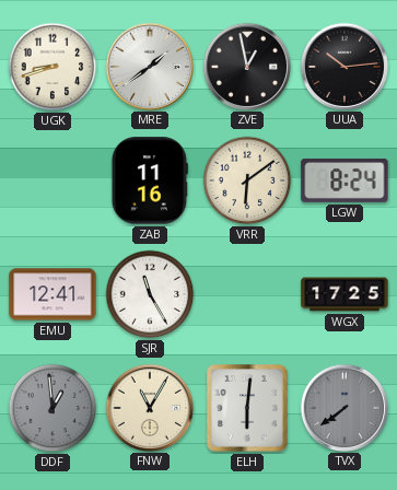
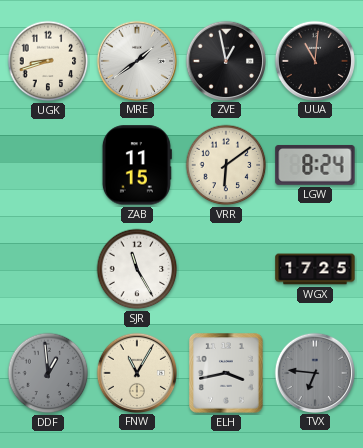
UUA: 10:14 -> 11:01 (314, 60)
ZAB: 11:16 -> 11:15 (137, 165)
EMU: 12:41 -> none (52, 294)
ELH: 6:01 -> 3:43 (227, 374)
TVX: 7:39 -> 6:46 (314, 372)
